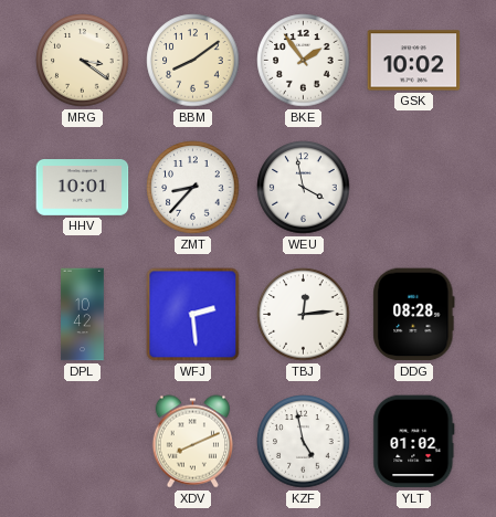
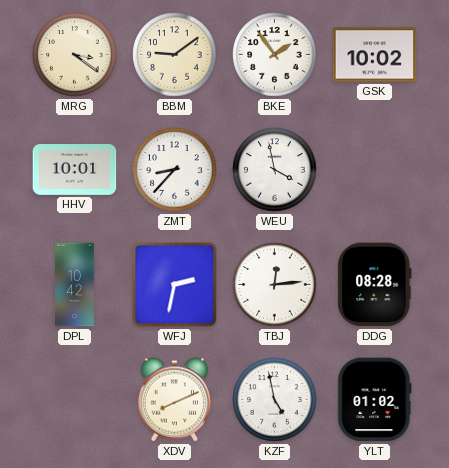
BBM: 8:09 -> 9:09 (175, 55)
WFJ: 2:29 -> 2:32 (175, 285)
